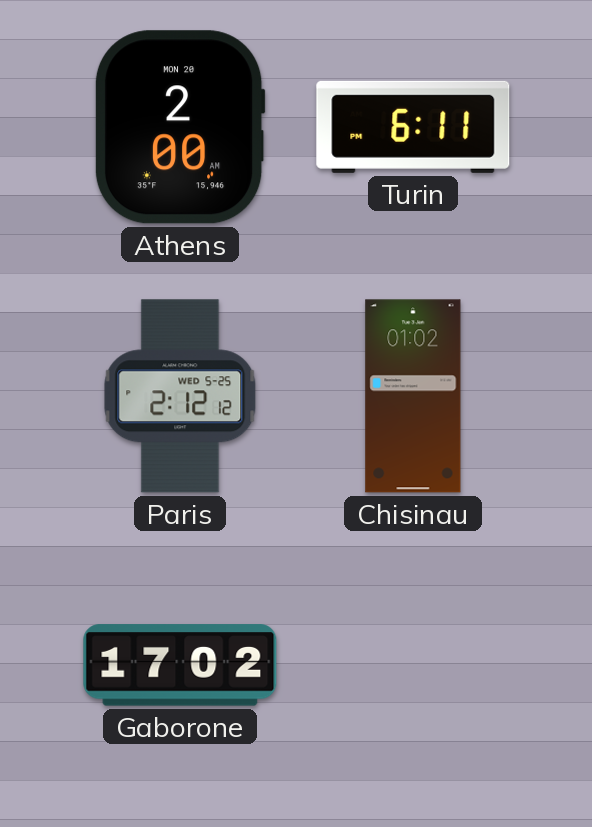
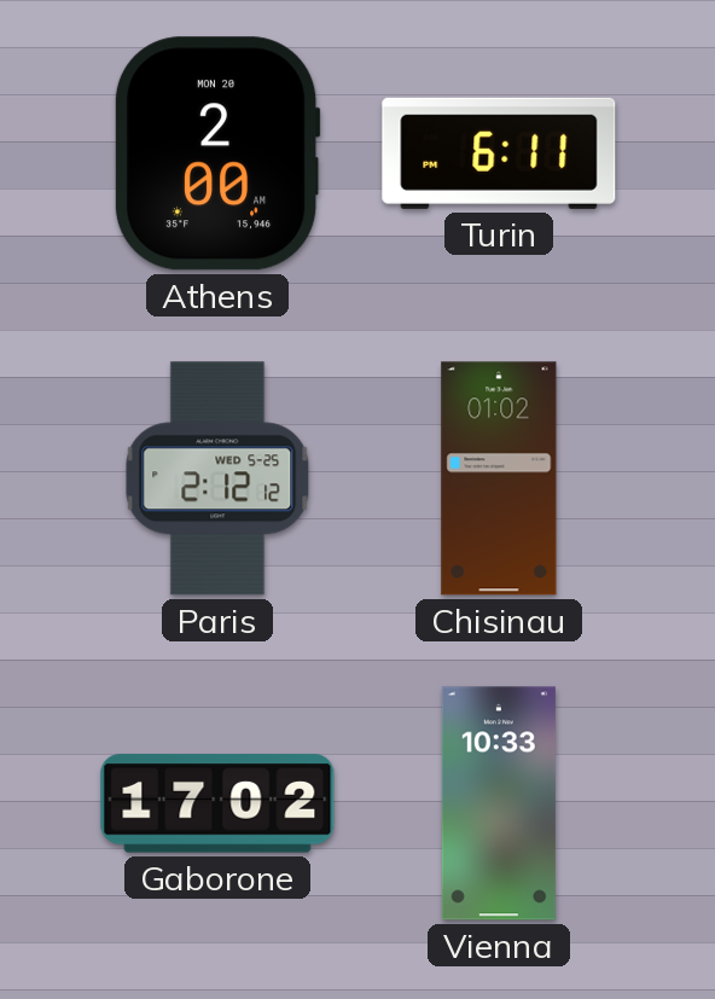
Vienna: none -> 10:33 (499, 803)
